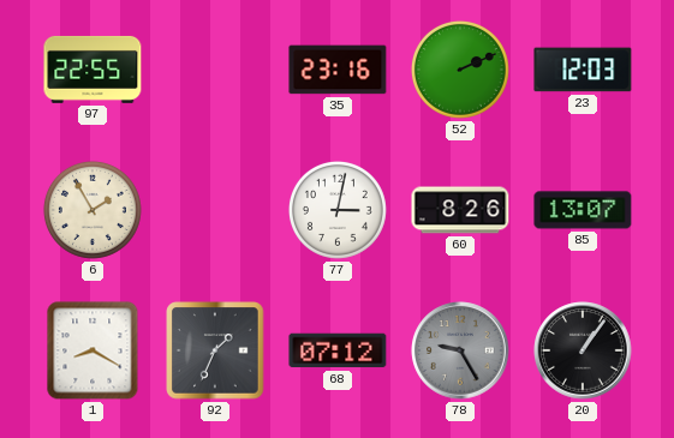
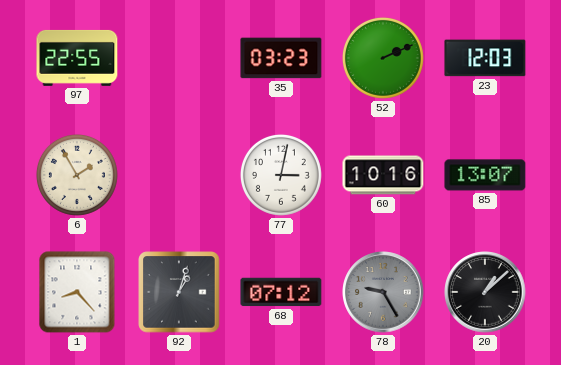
35: 23:16 -> 03:23 (281, 58)
60: 8:26 -> 10:16 (383, 175)
1: 8:20 -> 8:23 (77, 292)
92: 1:34 -> 1:03 (179, 292)
20: 1:06 -> 1:08 (485, 292)
